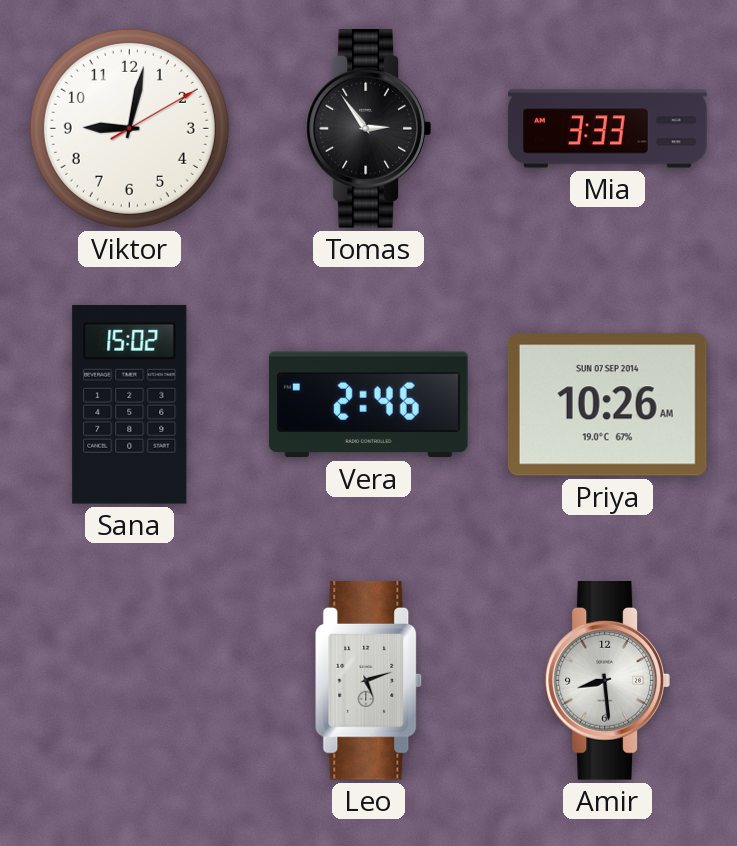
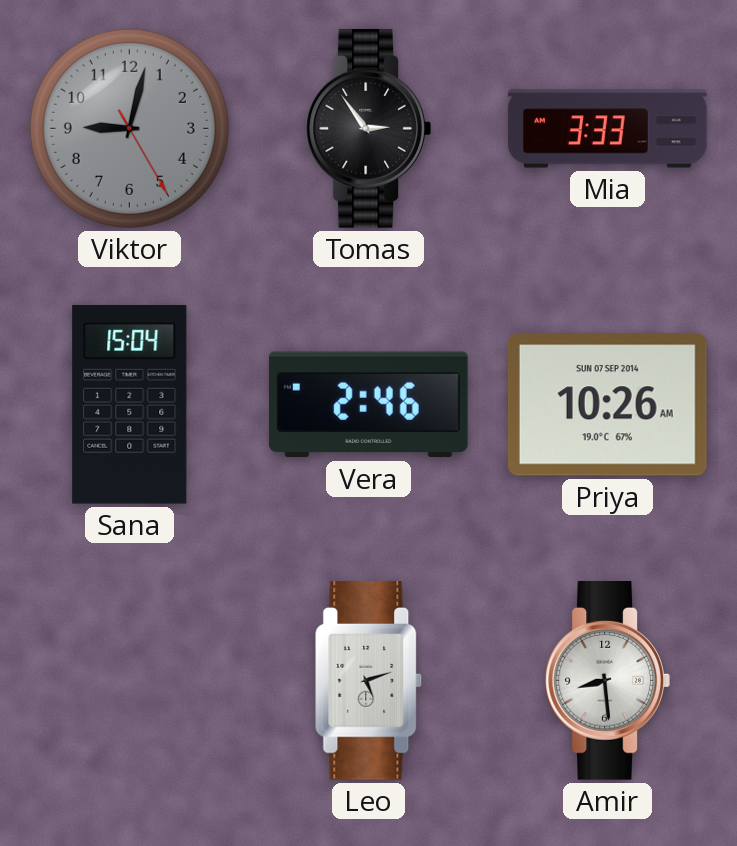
Viktor: 9:02:10 -> 9:02:25 (129, 128)
Viktor dial: white -> grey (129, 128)
Sana: 15:02 -> 15:04 (130, 404)
